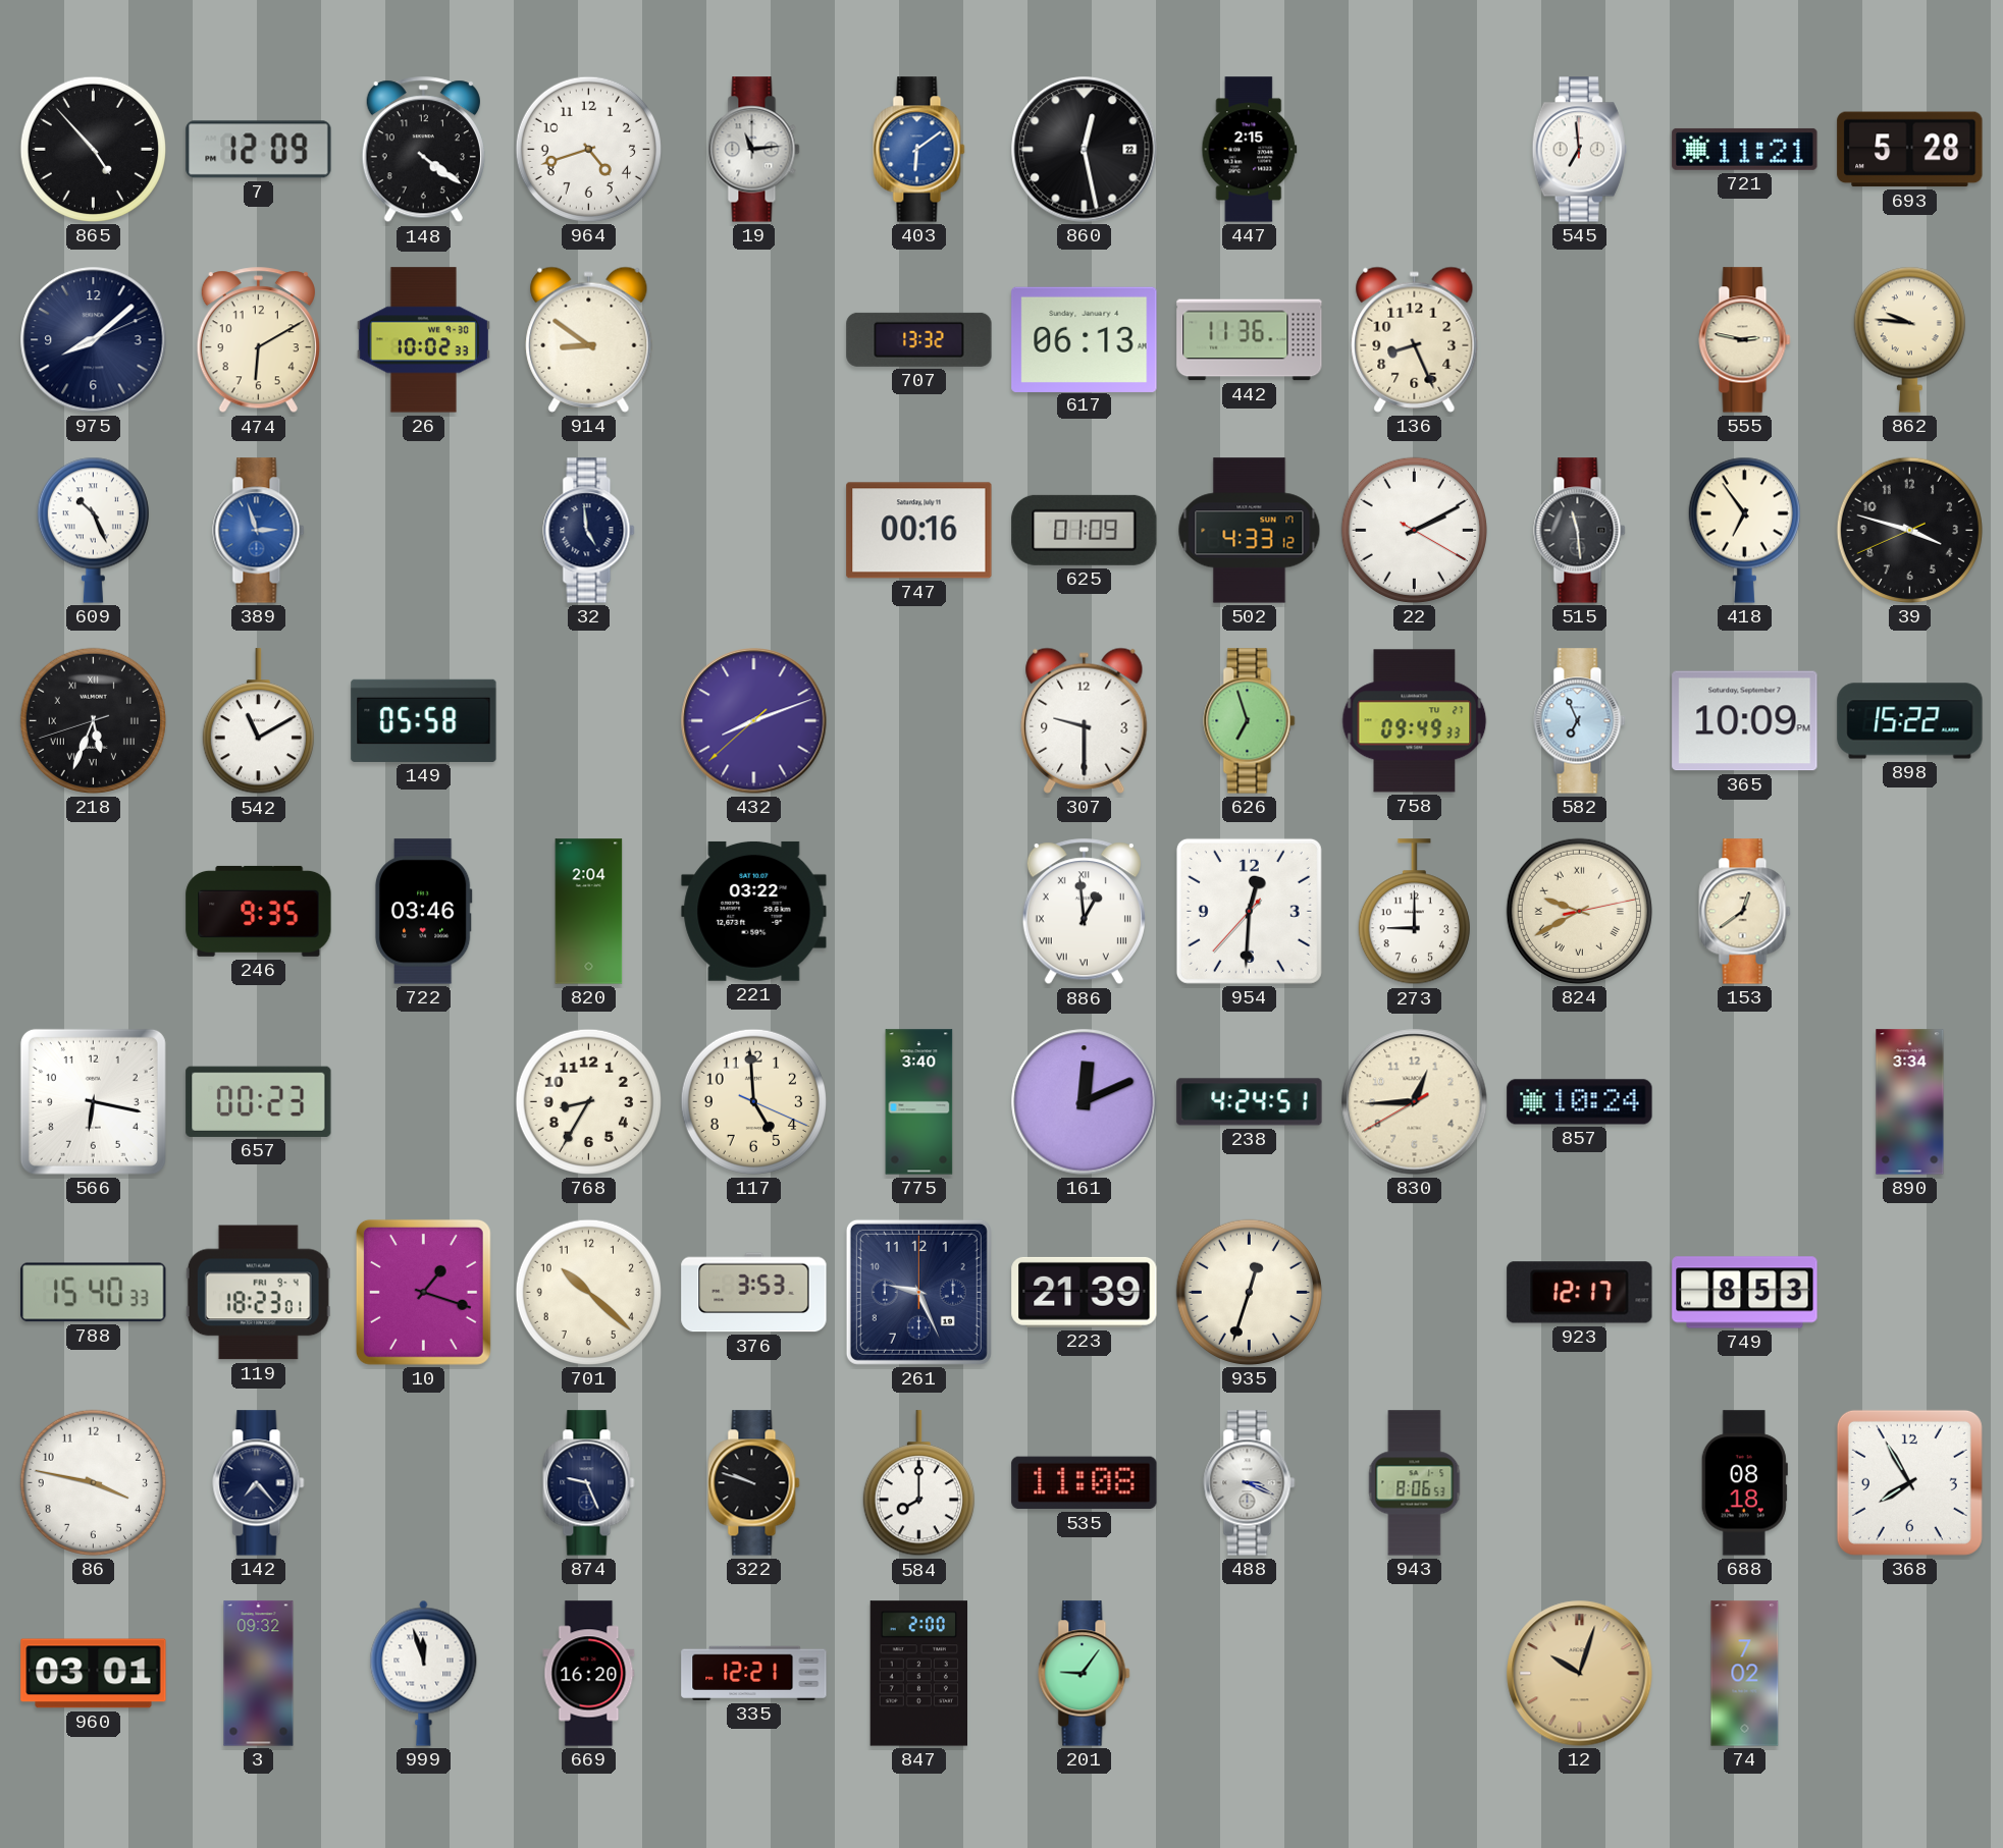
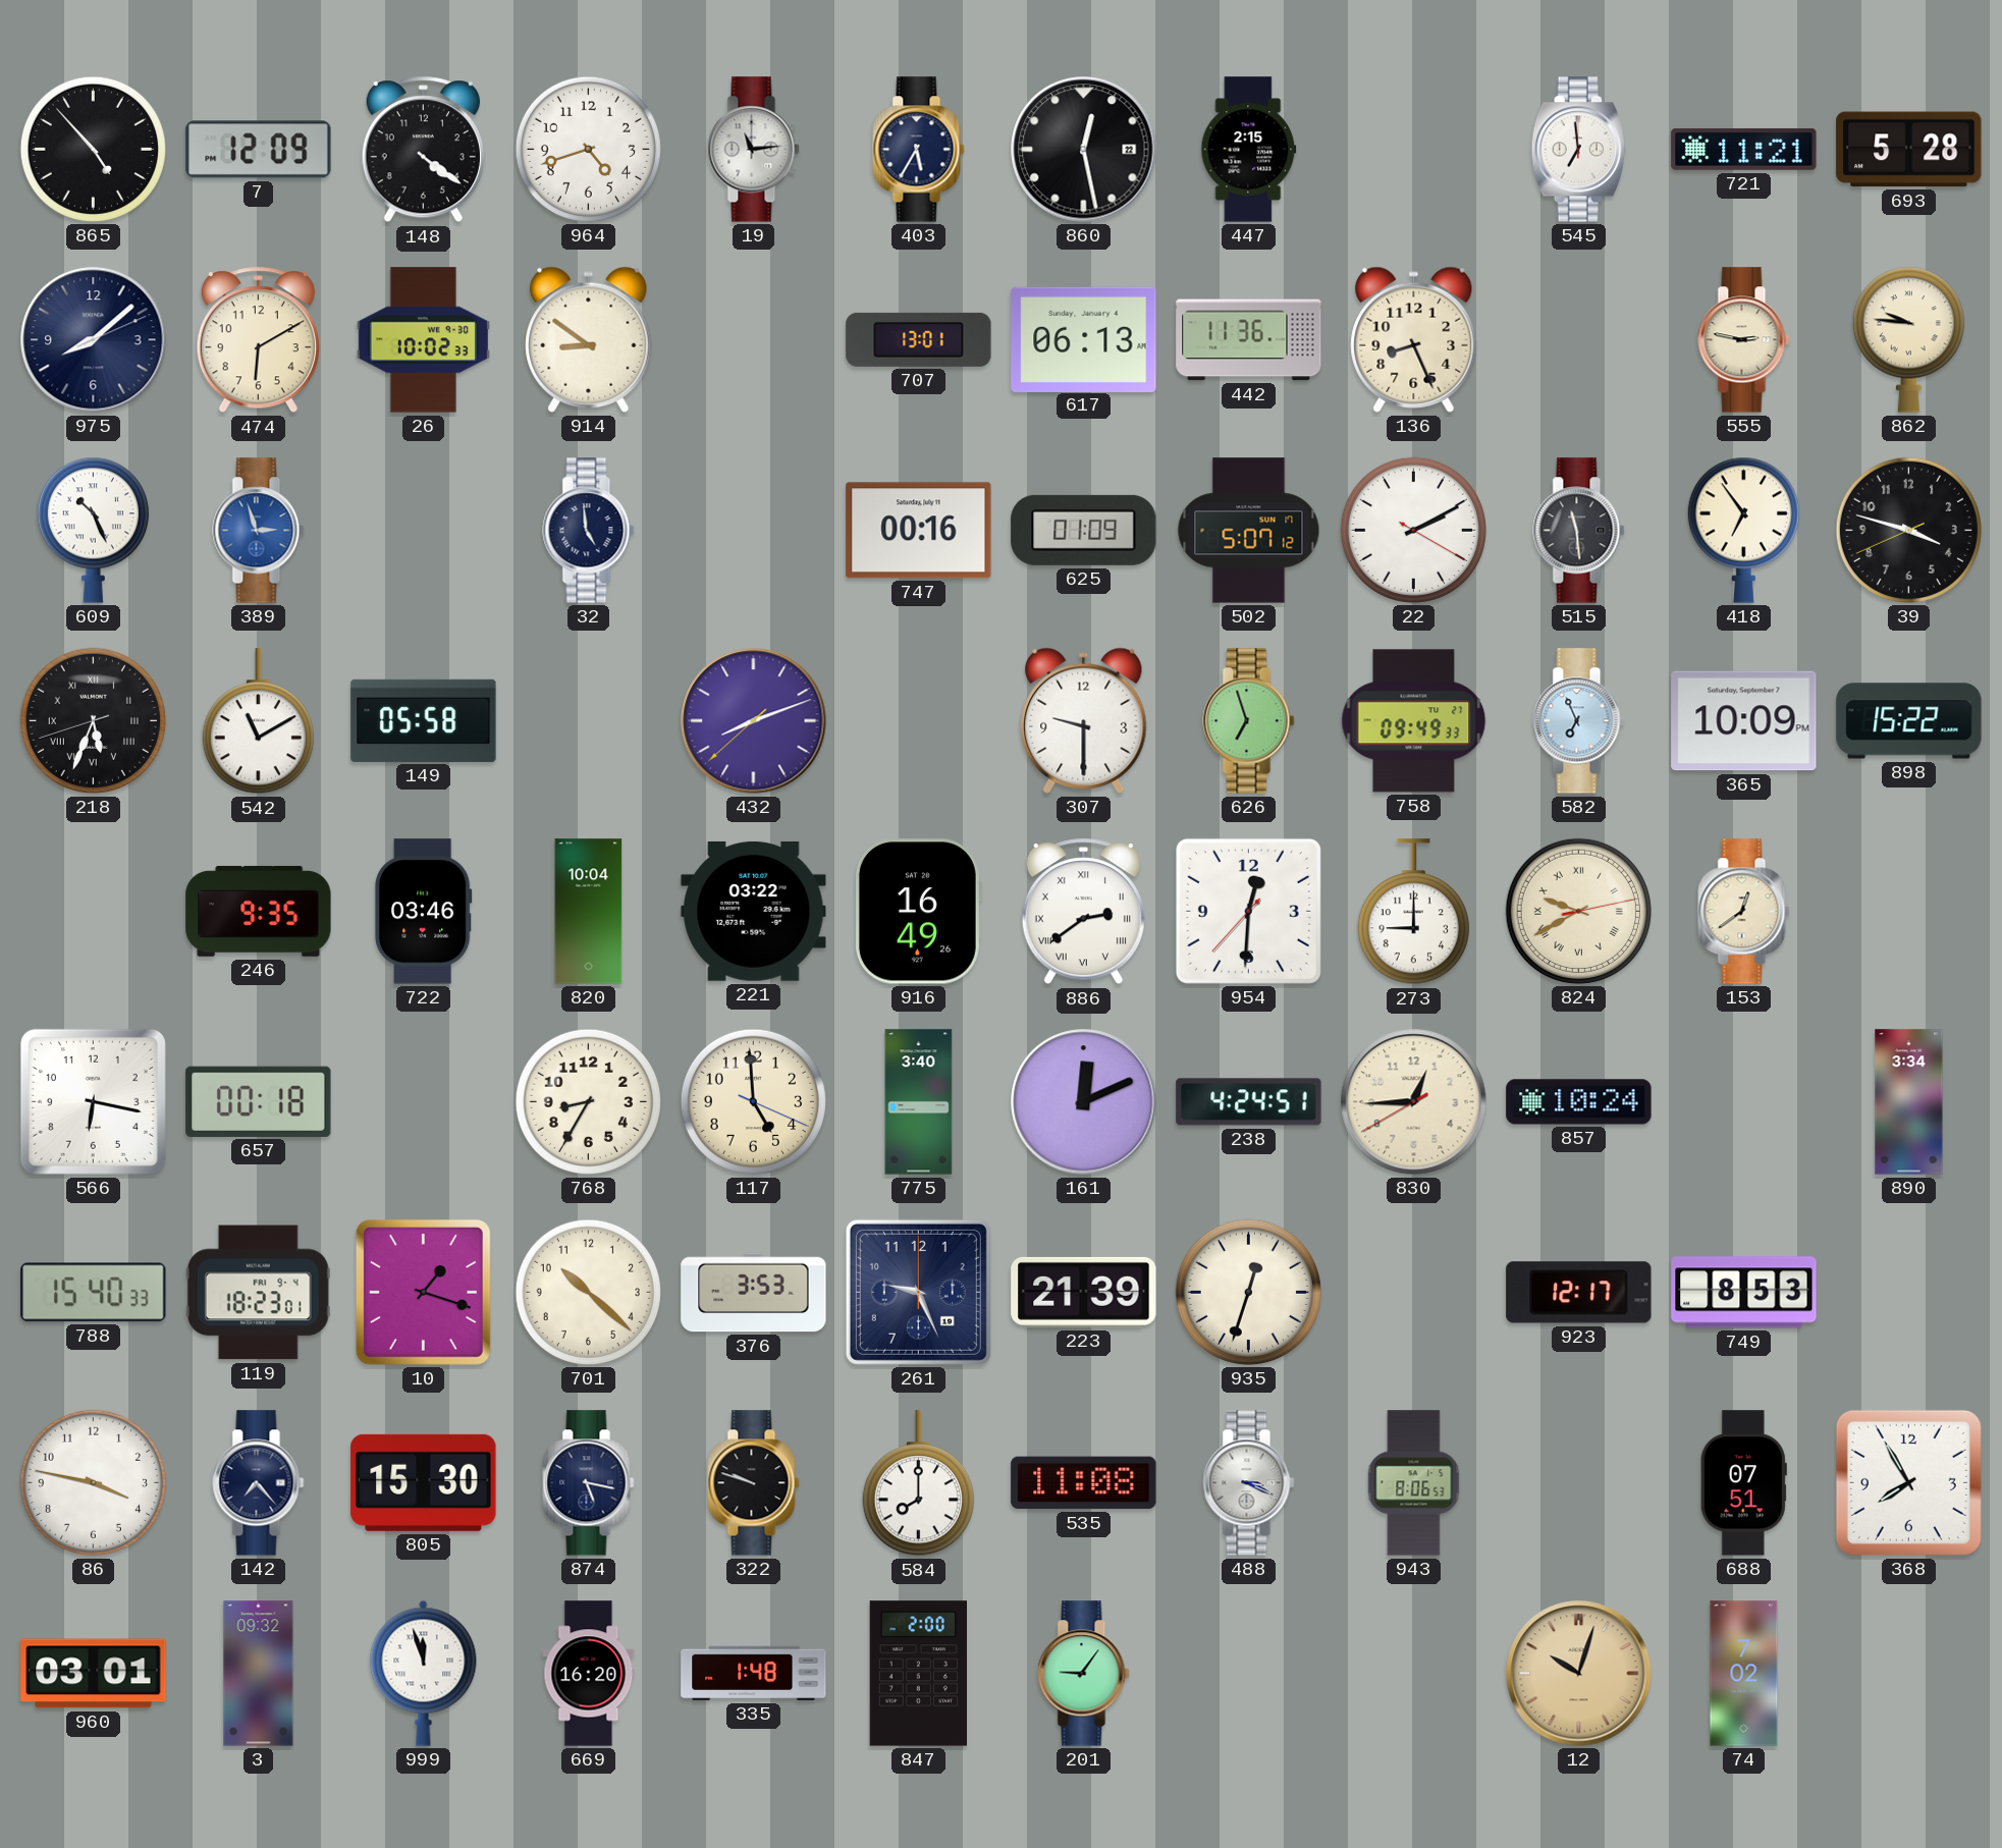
403: 6:09 -> 5:35 (919, 150)
403 dial: blue -> navy (919, 150)
707: 13:32 -> 13:01 (919, 339)
502: 4:33 -> 5:07 (1249, 531)
820: 2:04 -> 10:04 (589, 912)
916: none -> 16:49 (918, 912)
886: 12:59 -> 2:39 (1083, 912)
657: 00:23 -> 00:18 (259, 1101)
805: none -> 15:30 (424, 1482)
874: 9:26 -> 5:17 (589, 1483)
688: 08:18 -> 07:51 (1743, 1483)
335: 12:21 -> 1:48 (754, 1673)
